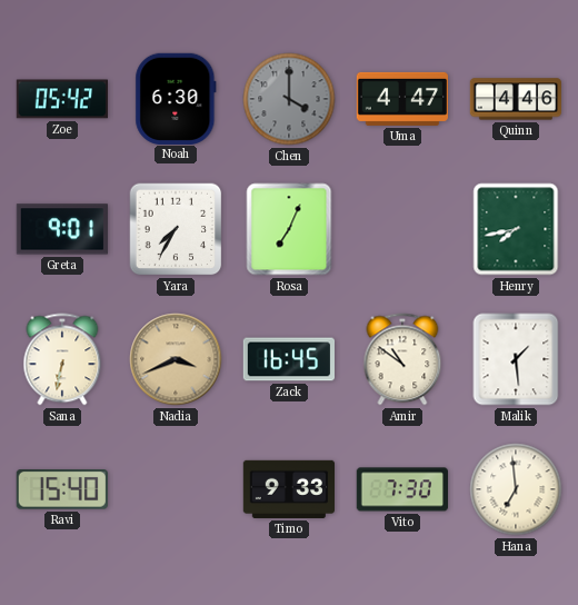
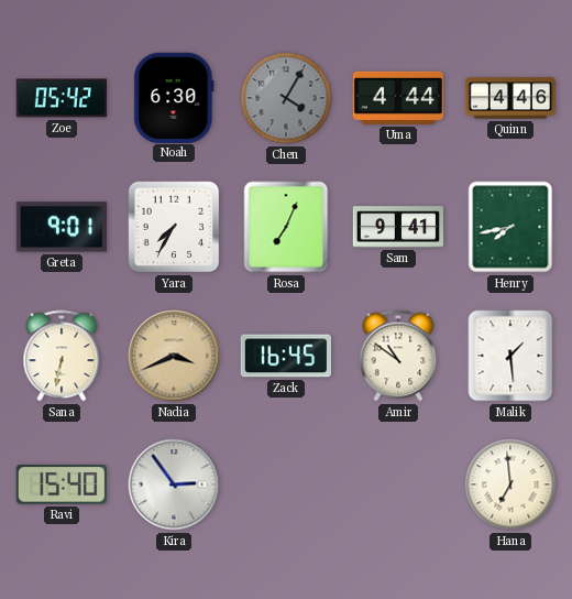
Chen: 4:00 -> 4:05 (286, 98)
Uma: 4:47 -> 4:44 (397, 98)
Sam: none -> 9:41 (398, 227)
Kira: none -> 2:54 (174, 484)
Timo: 9:33 -> none (288, 489)
Vito: 7:30 -> none (401, 489)
